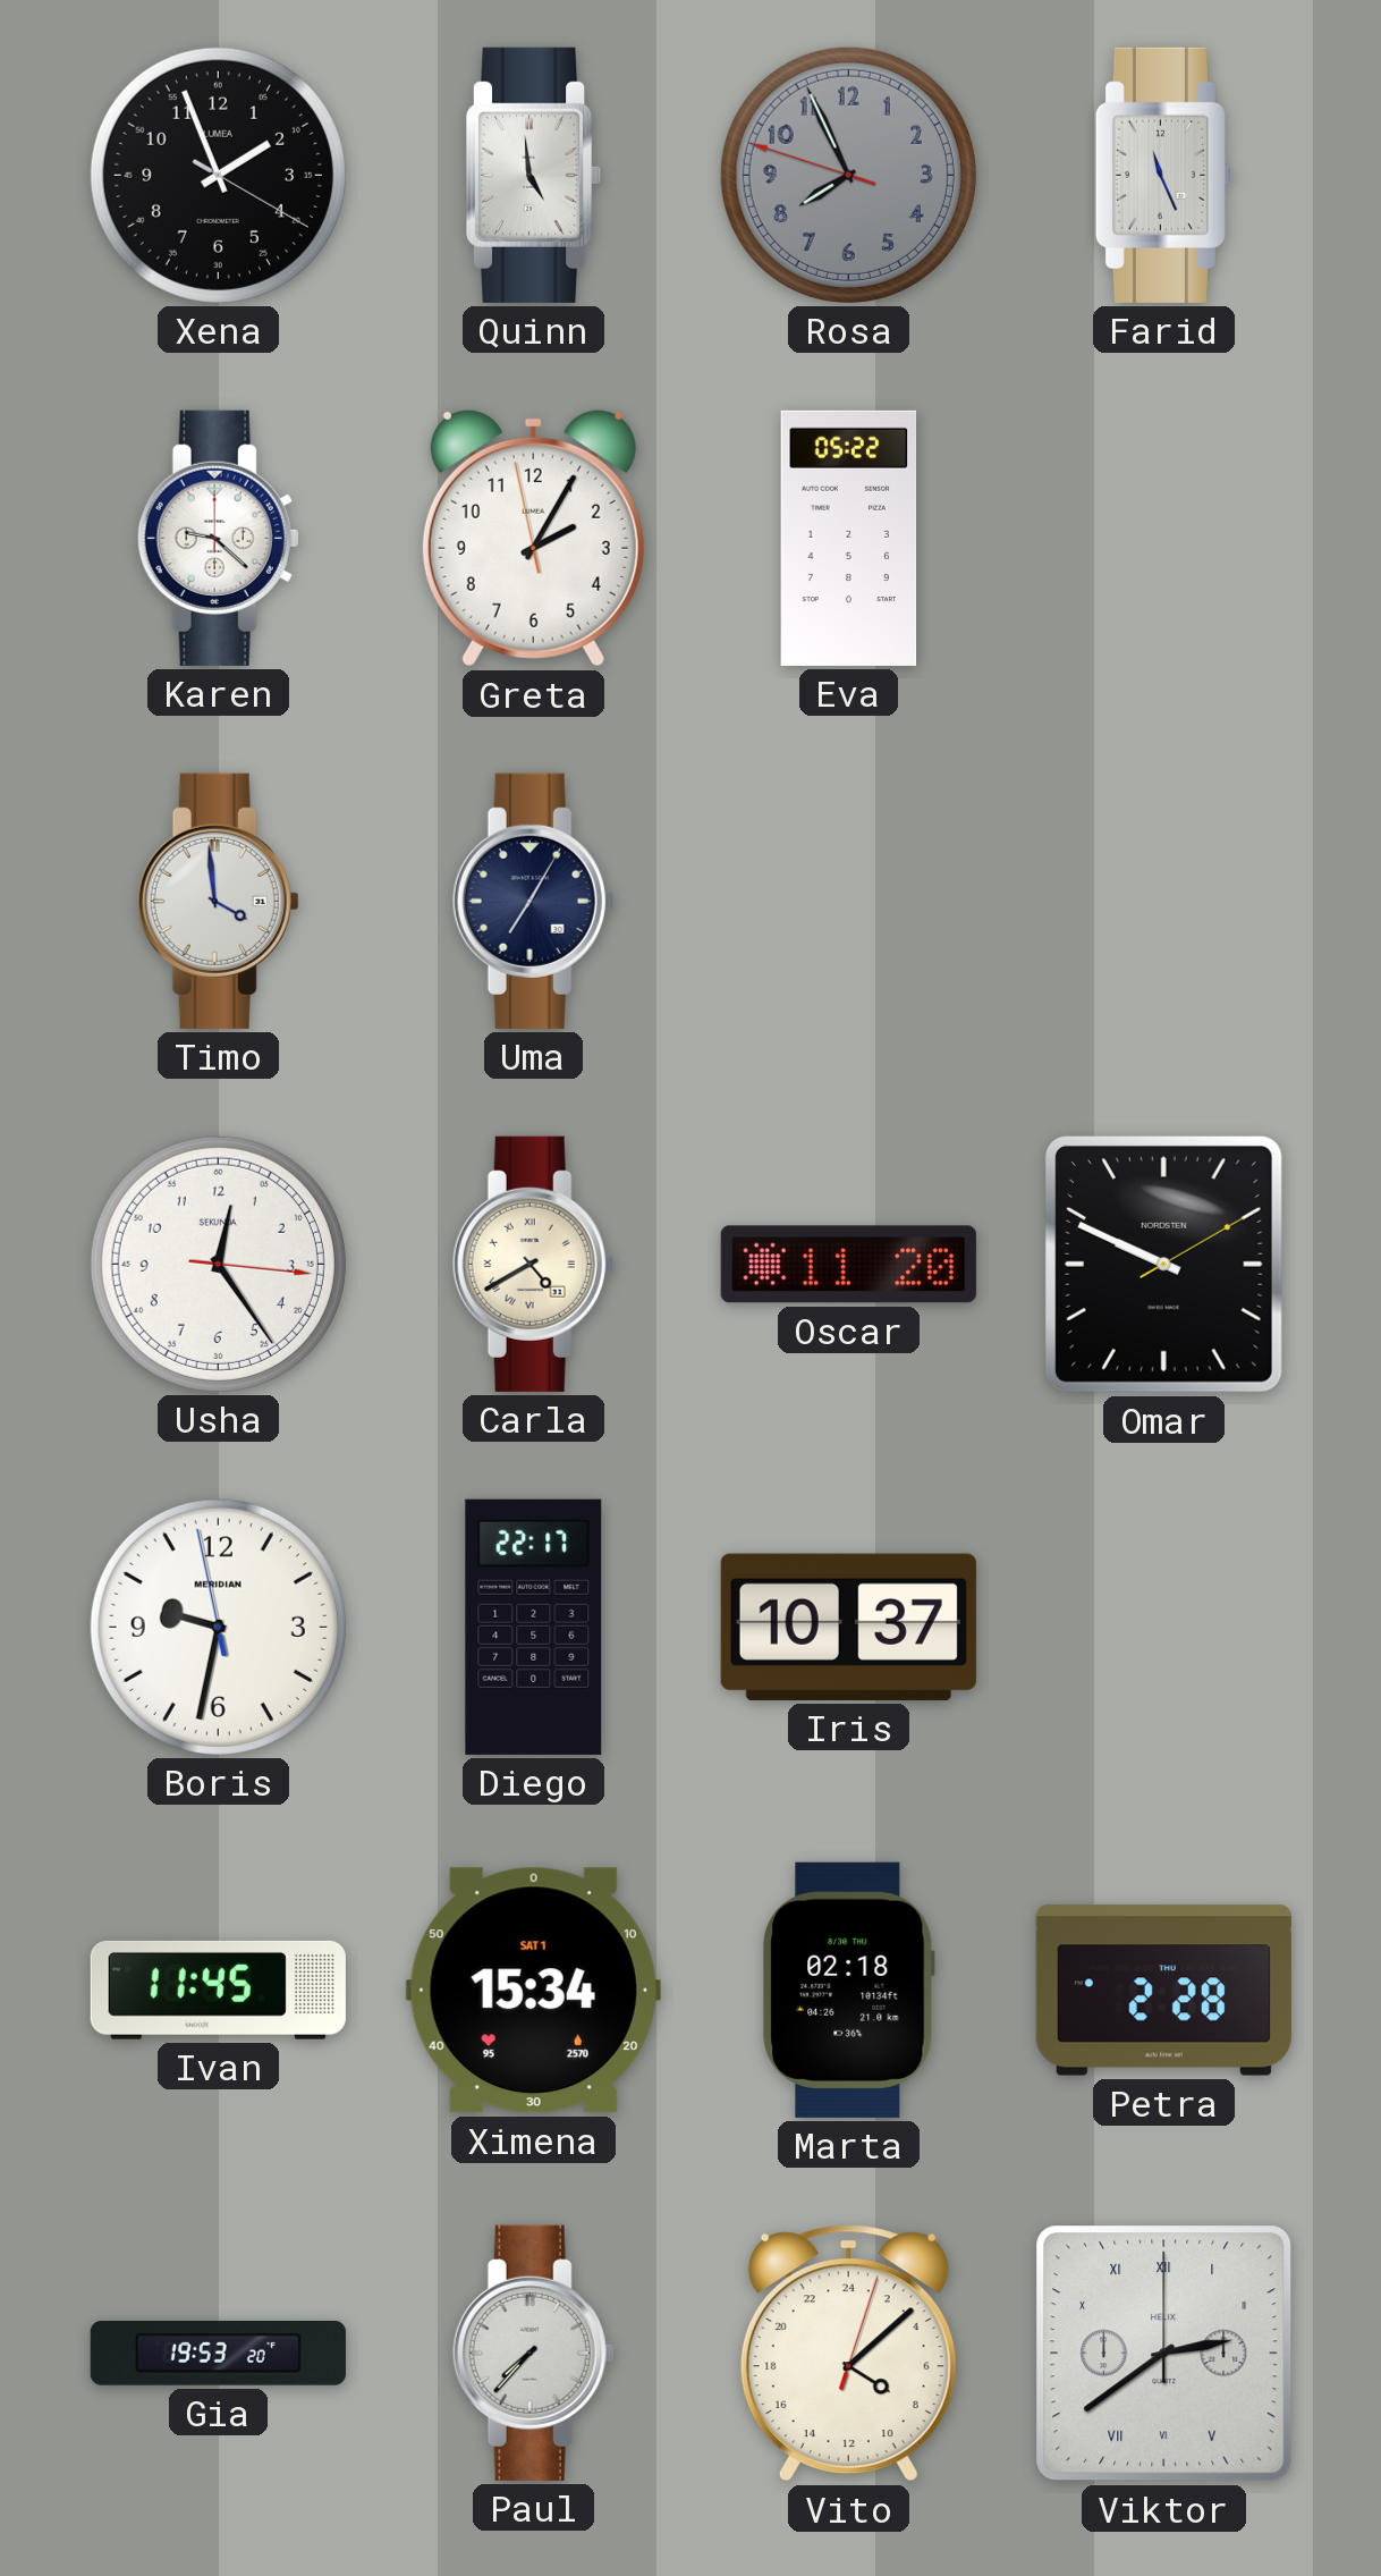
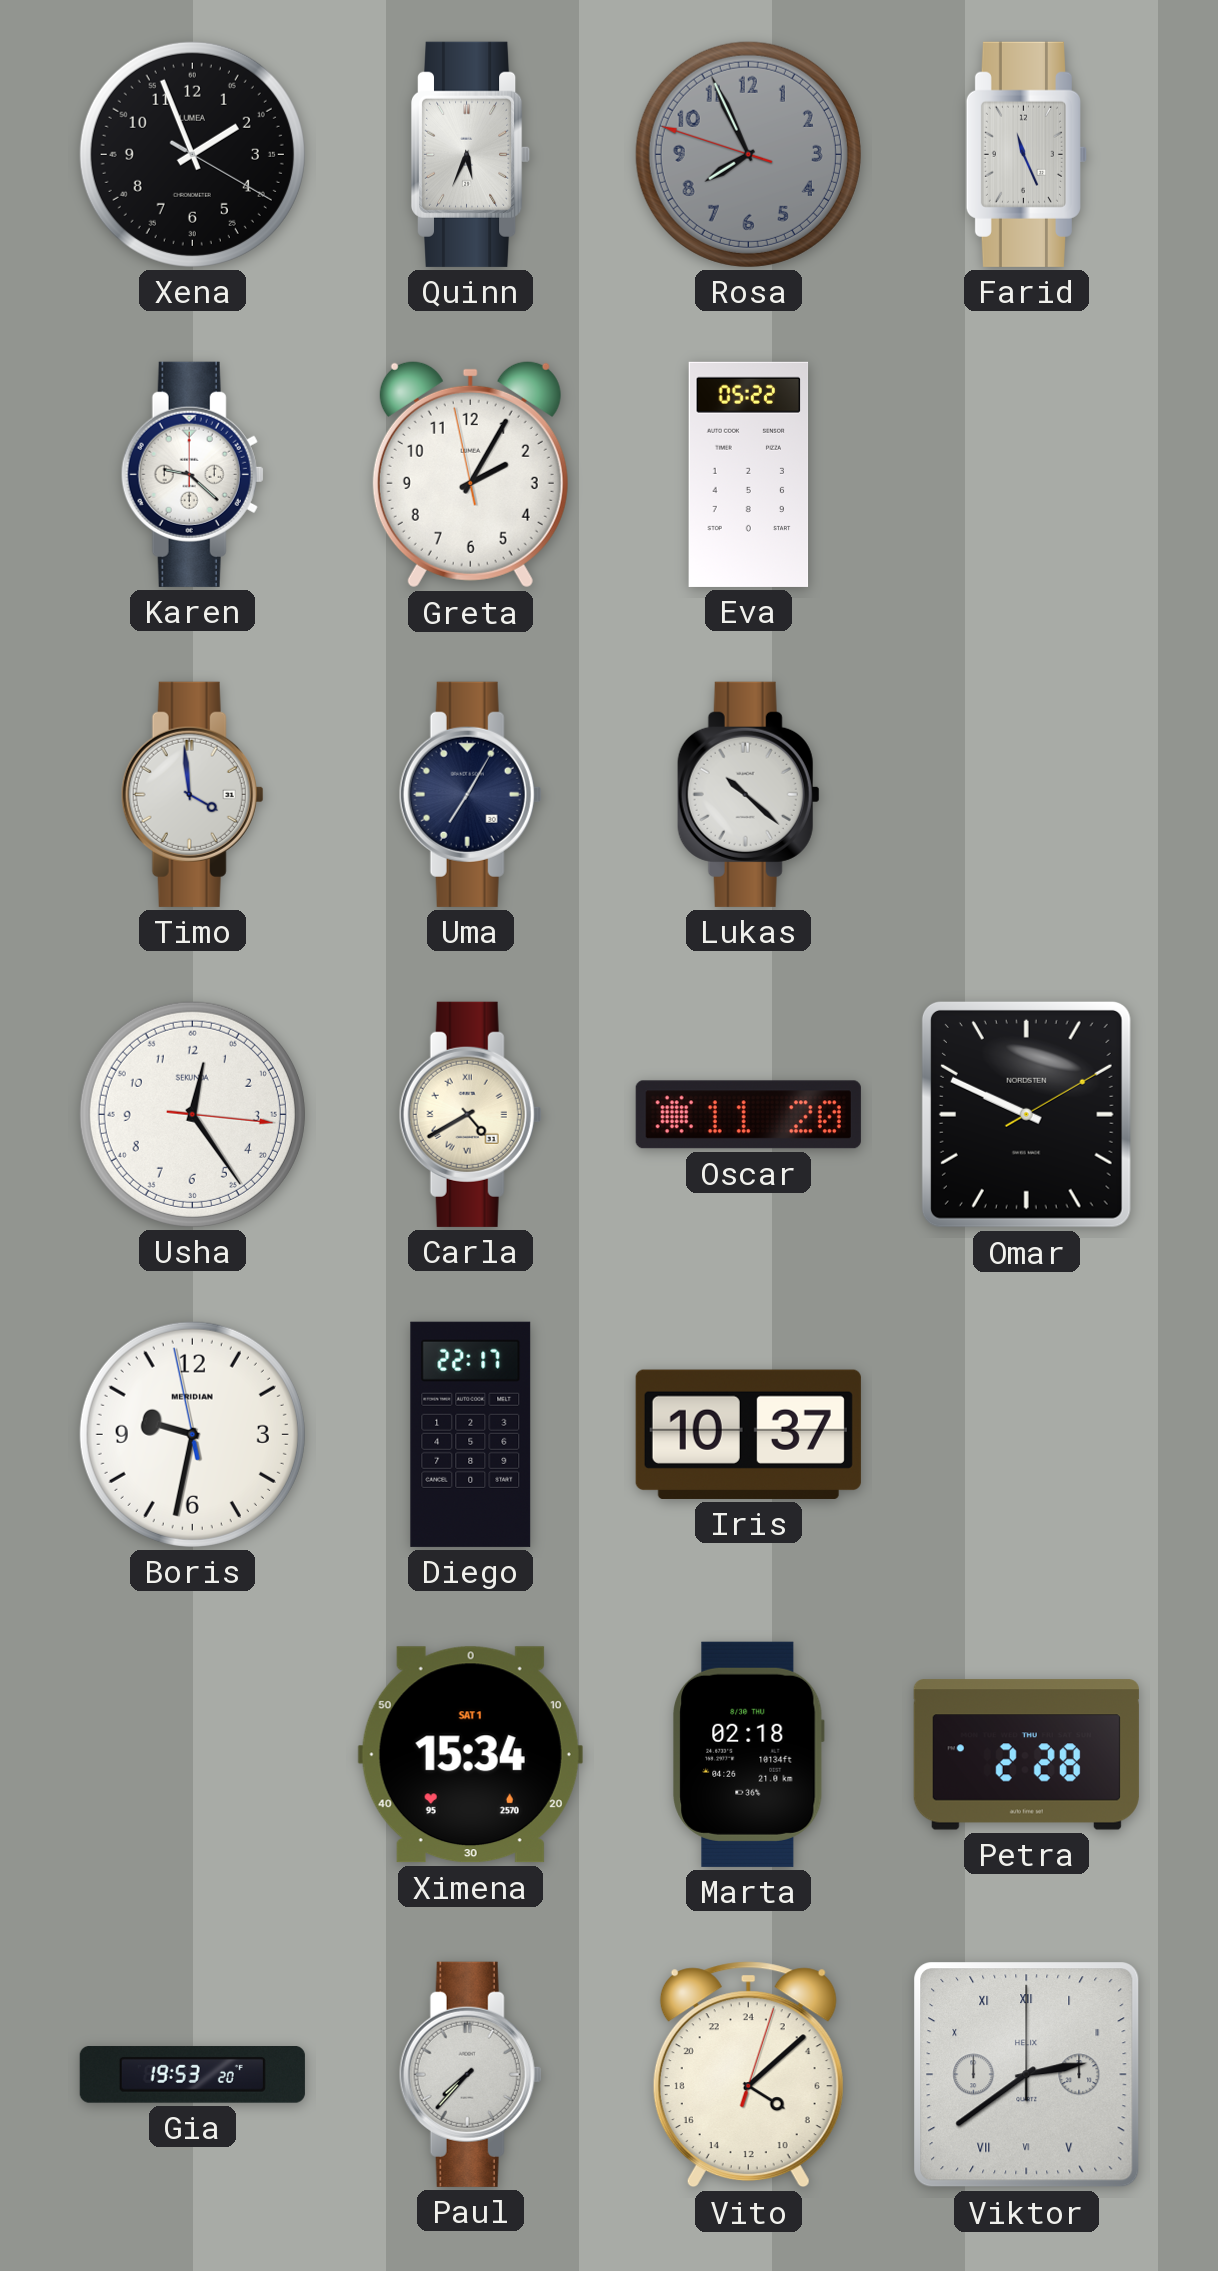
Quinn: 4:59 -> 5:34 (472, 154)
Lukas: none -> 10:22 (748, 794)
Ivan: 11:45 -> none (218, 1990)
